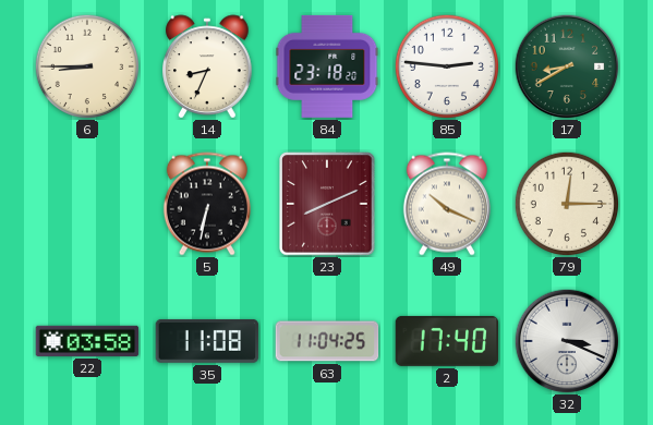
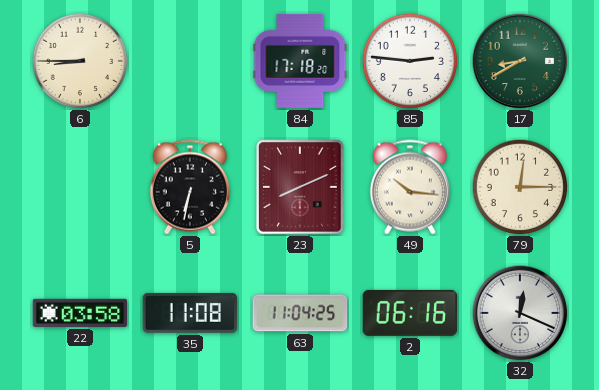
14: 8:34 -> none (207, 66)
84: 23:18 -> 17:18 (300, 61)
49: 10:19 -> 10:16 (410, 187)
2: 17:40 -> 06:16 (410, 313)
32: 3:19 -> 12:19 (520, 313)
